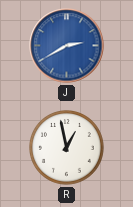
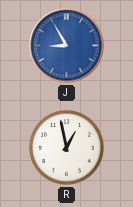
J: 2:40 -> 8:55 (67, 46)
